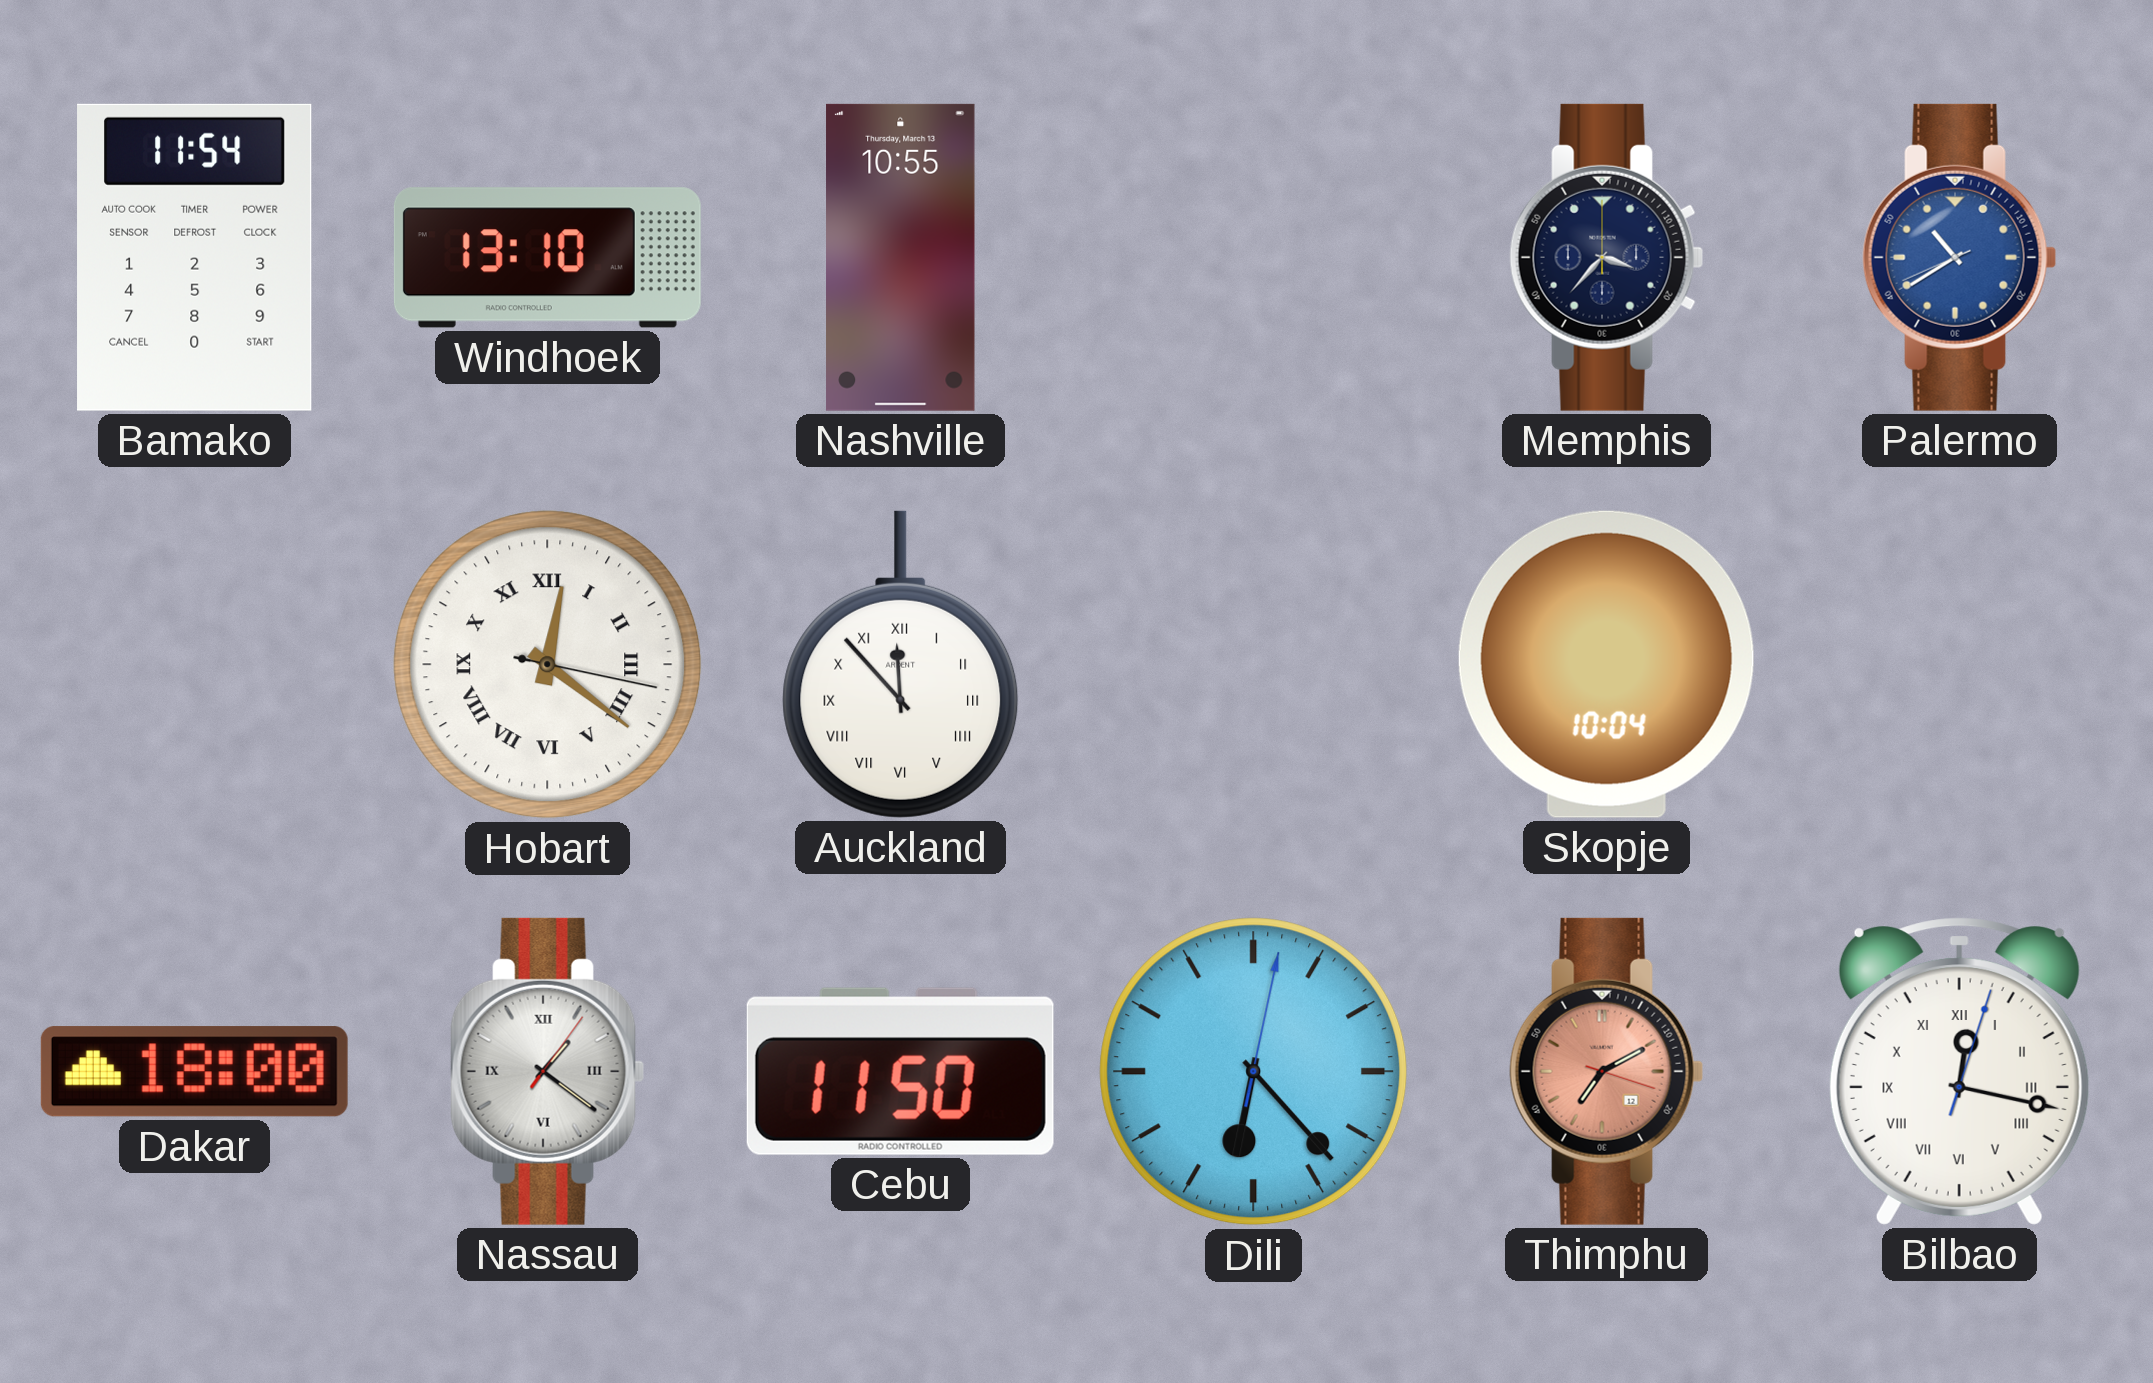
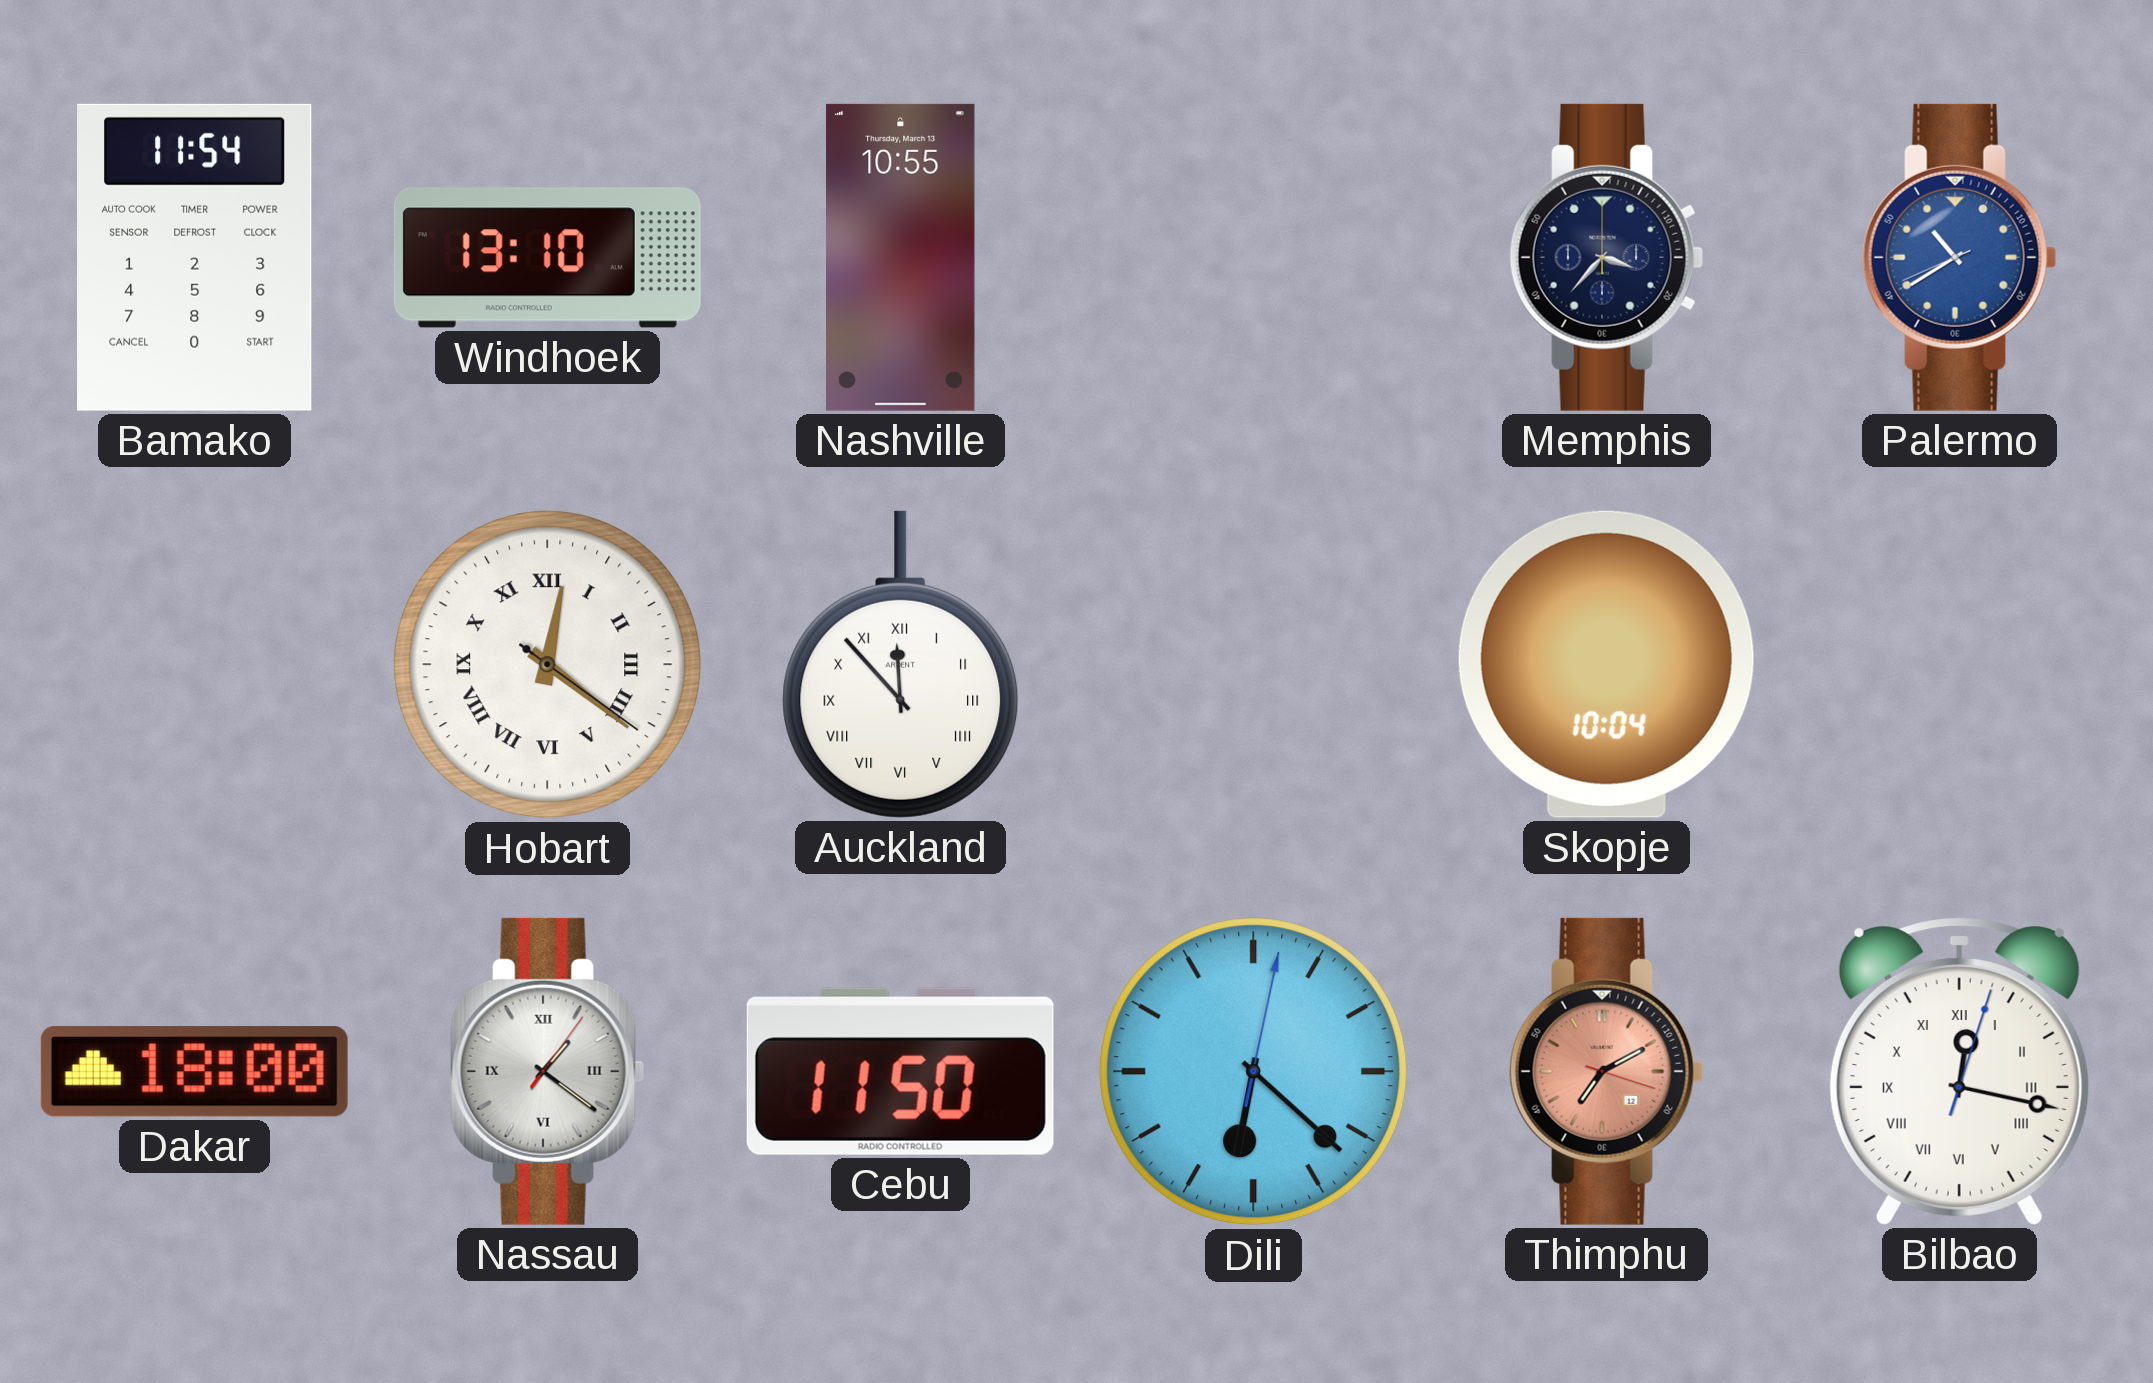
Hobart: 12:21:17 -> 12:21:21 (548, 665)
Dili: 6:23 -> 6:22 (1254, 1072)
